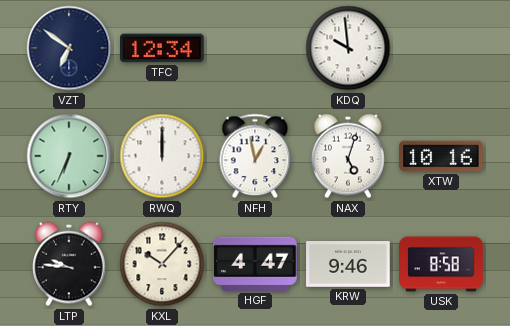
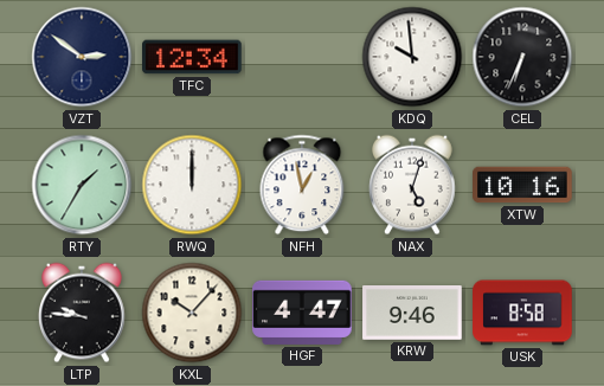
VZT: 6:51 -> 2:51 (82, 57)
CEL: none -> 6:34 (522, 57)
RTY: 6:34 -> 1:35 (82, 185)
